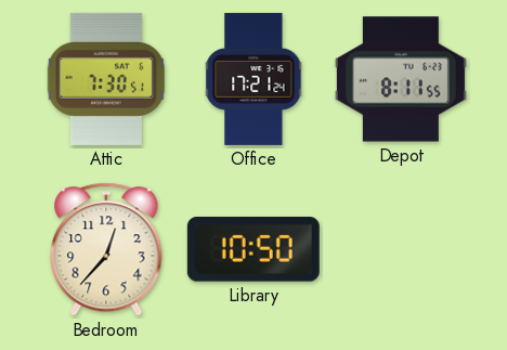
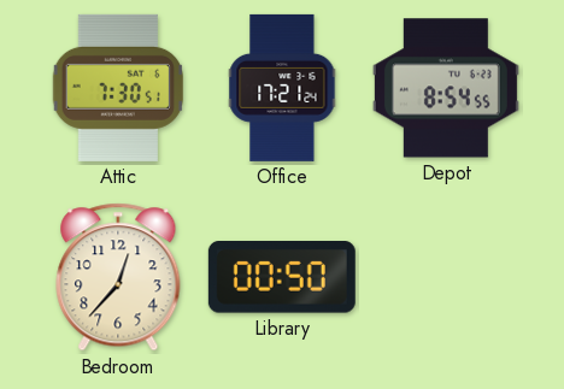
Depot: 8:11 -> 8:54 (446, 88)
Library: 10:50 -> 00:50 (282, 277)
